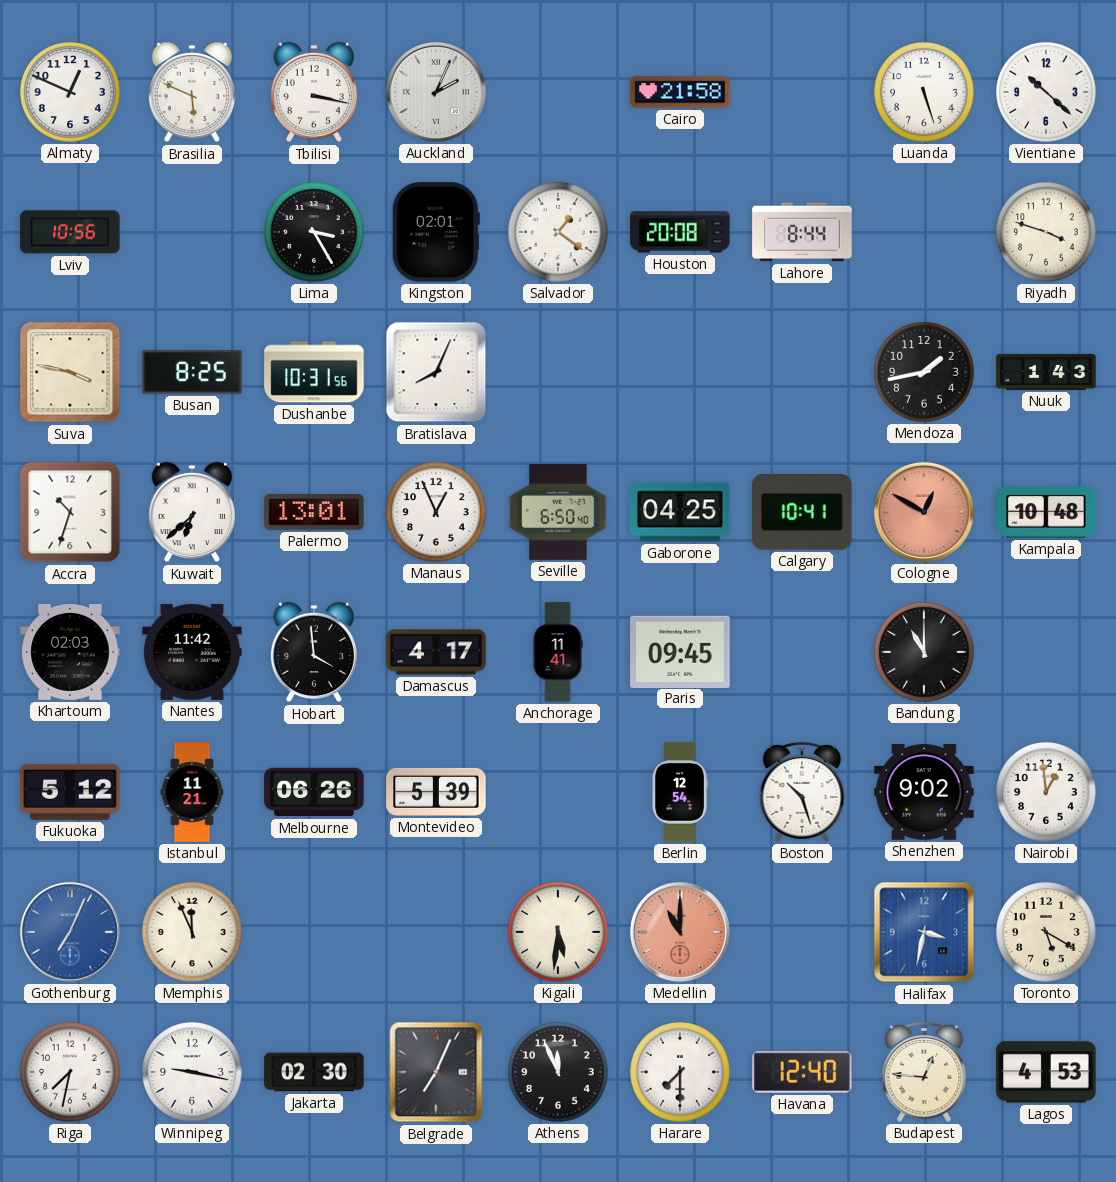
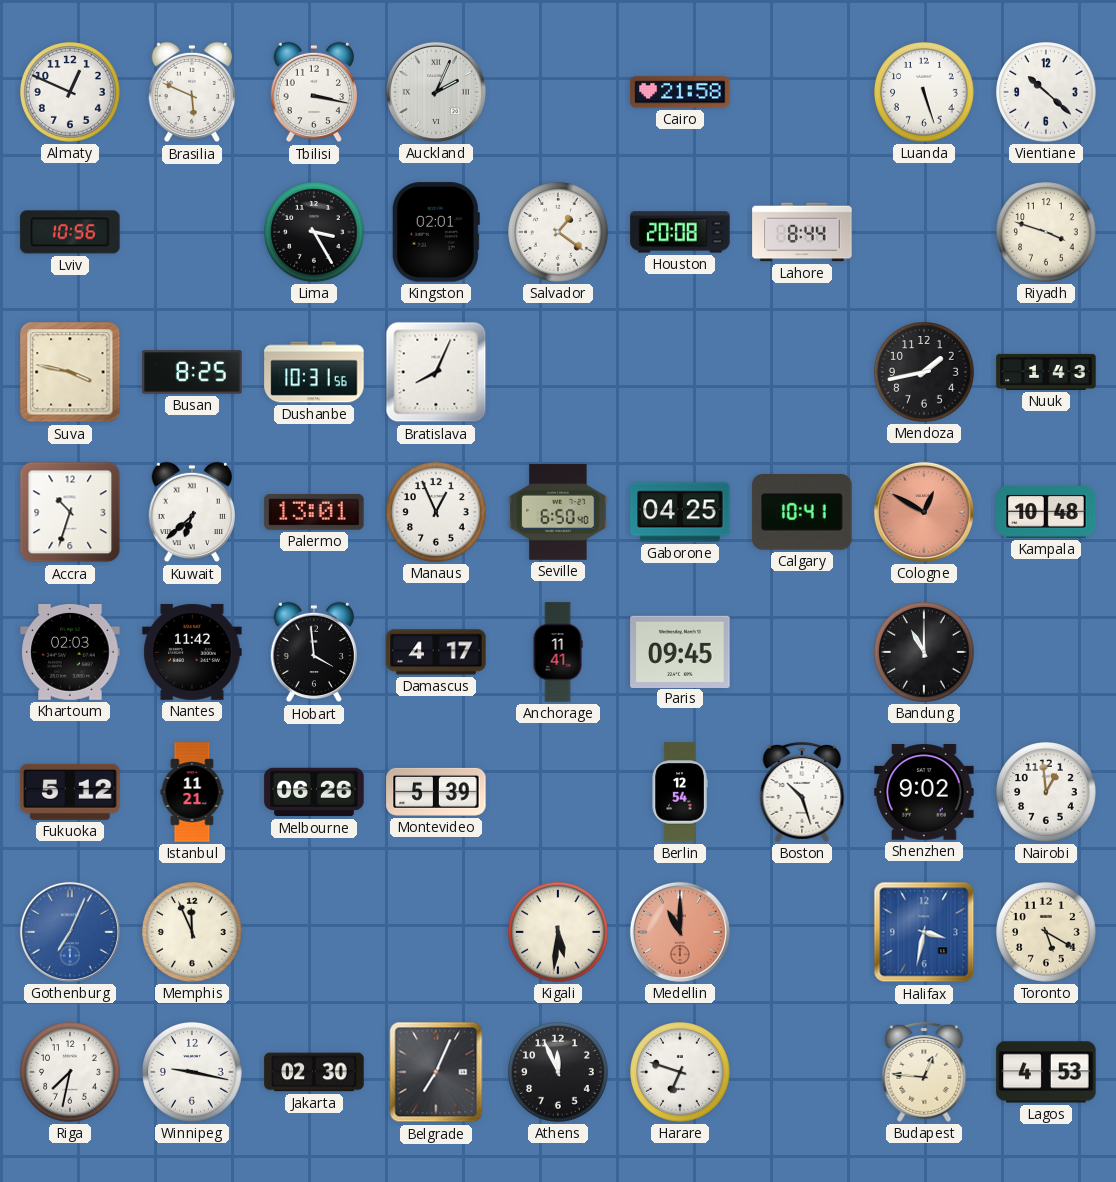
Harare: 7:30 -> 6:48 (680, 1072)
Havana: 12:40 -> none (802, 1072)
